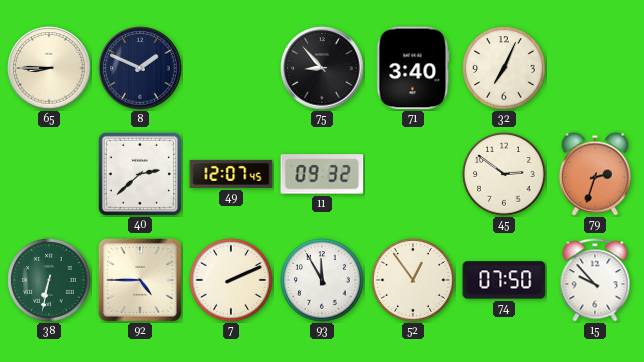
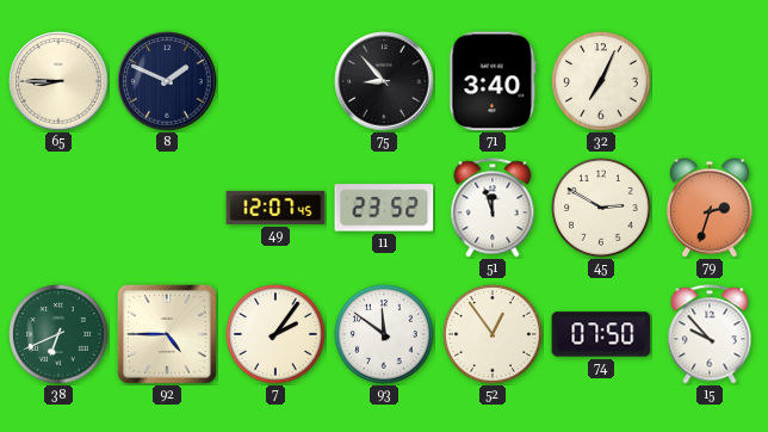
40: 2:38 -> none (140, 174)
11: 09:32 -> 23:52 (384, 208)
51: none -> 11:57 (493, 208)
45: 2:51 -> 2:50 (601, 208)
38: 6:32 -> 6:41 (58, 334)
7: 2:11 -> 2:06 (275, 334)
93: 11:55 -> 11:51 (384, 334)
